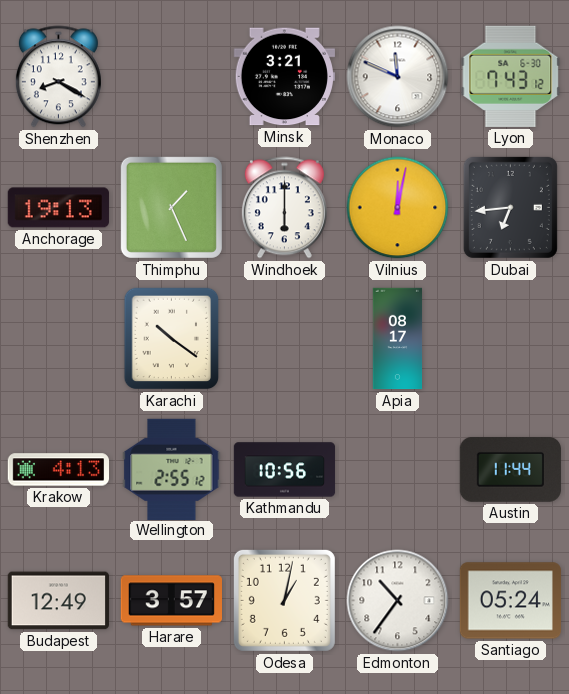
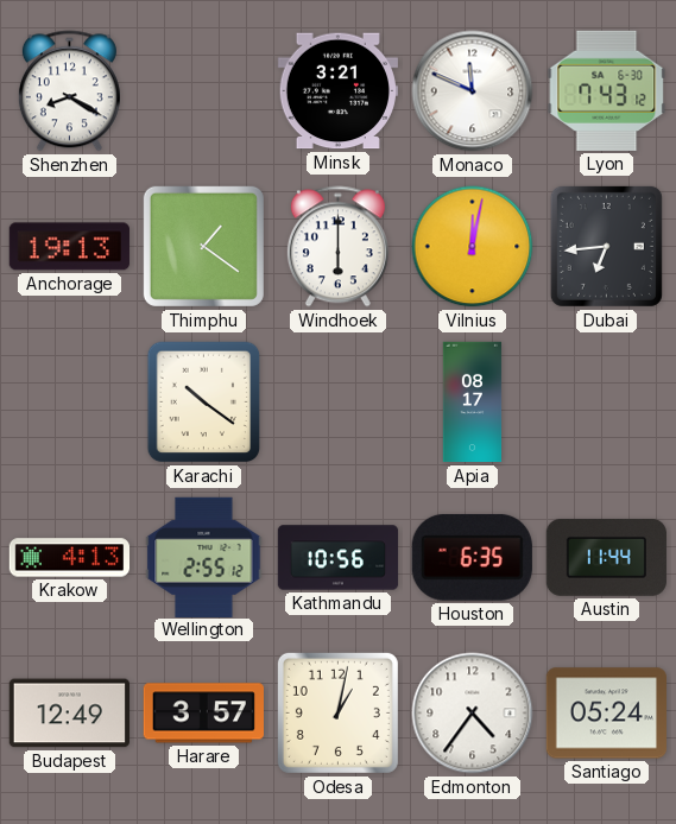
Thimphu: 1:26 -> 1:21 (203, 246)
Houston: none -> 6:35 (472, 557)
Edmonton: 10:36 -> 4:36 (473, 714)
